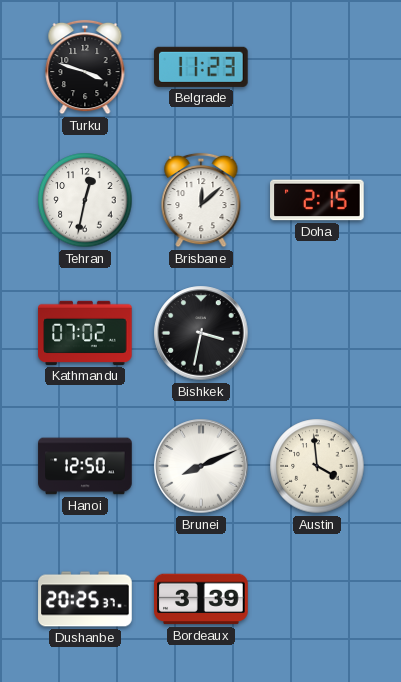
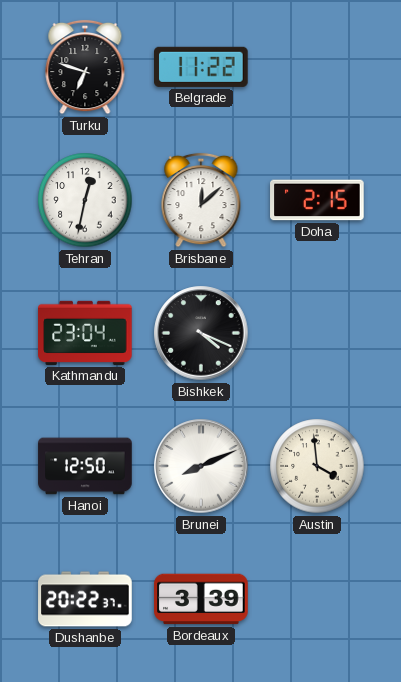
Turku: 3:48 -> 6:48 (85, 67)
Belgrade: 11:23 -> 11:22 (202, 67)
Kathmandu: 07:02 -> 23:04 (85, 333)
Bishkek: 3:32 -> 4:19 (201, 333)
Dushanbe: 20:25 -> 20:22 (85, 599)
